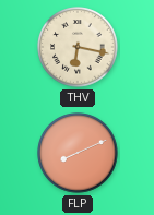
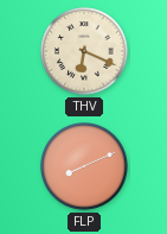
THV: 6:17 -> 6:19 (84, 51)
